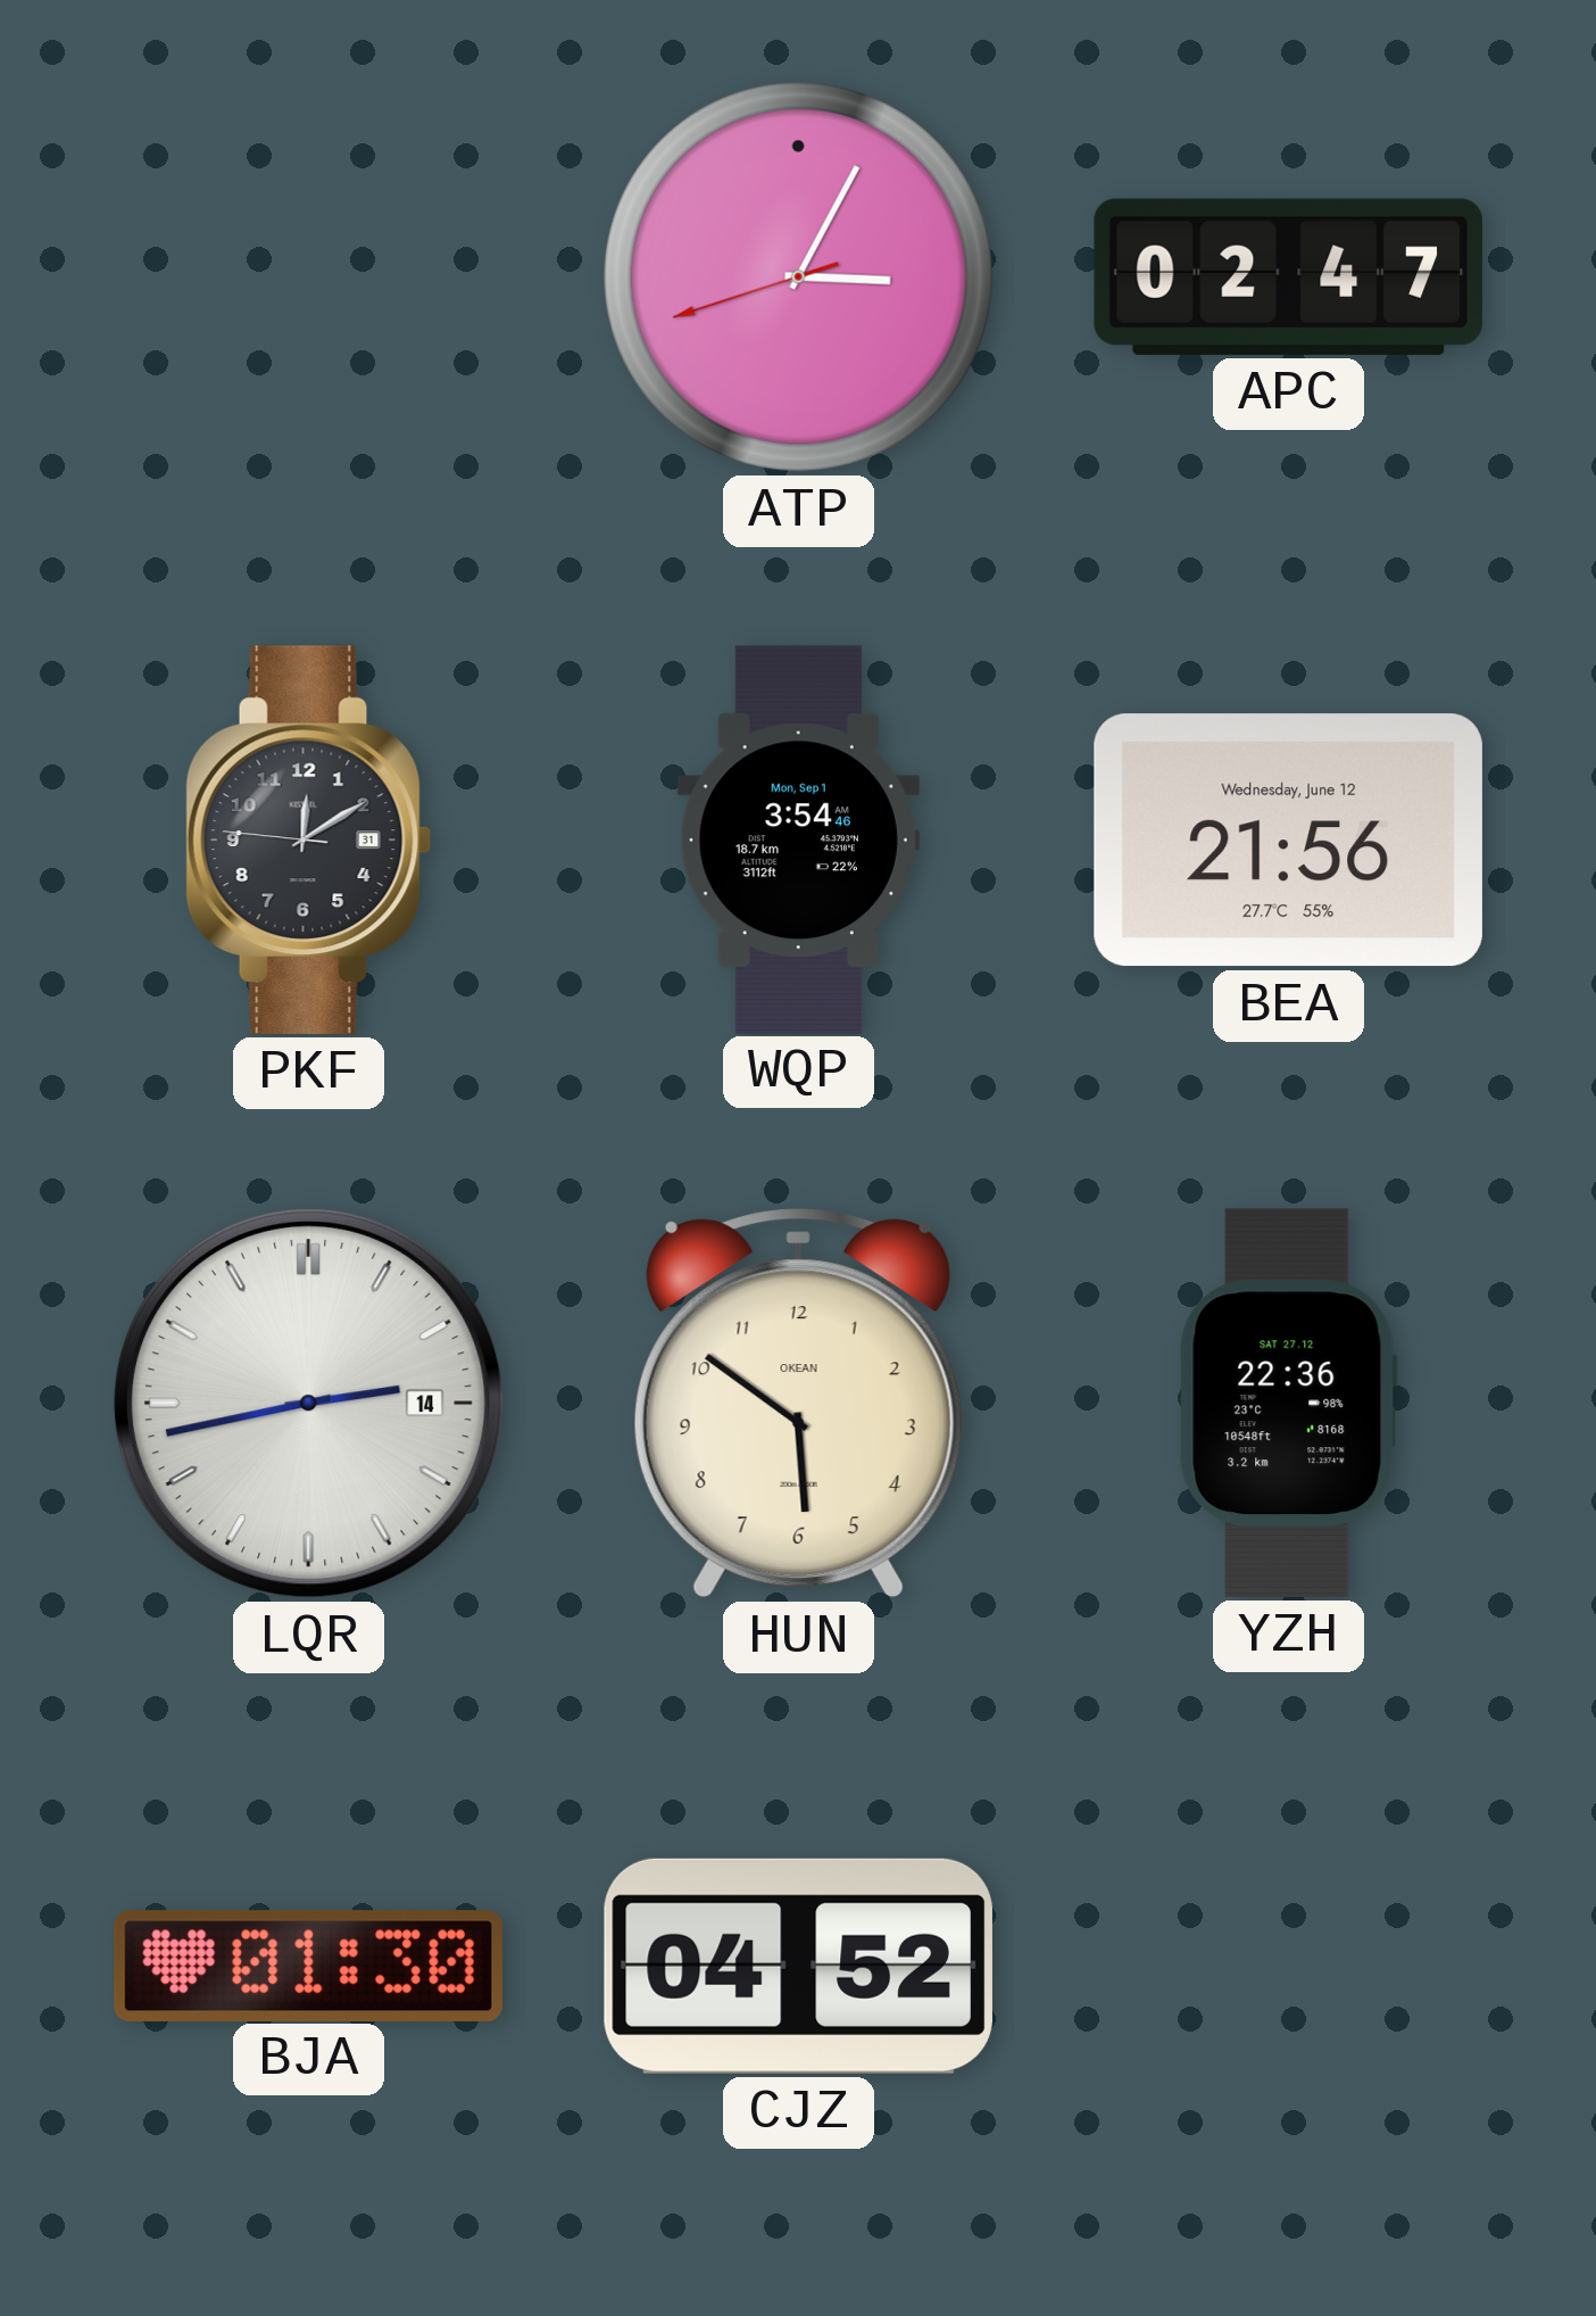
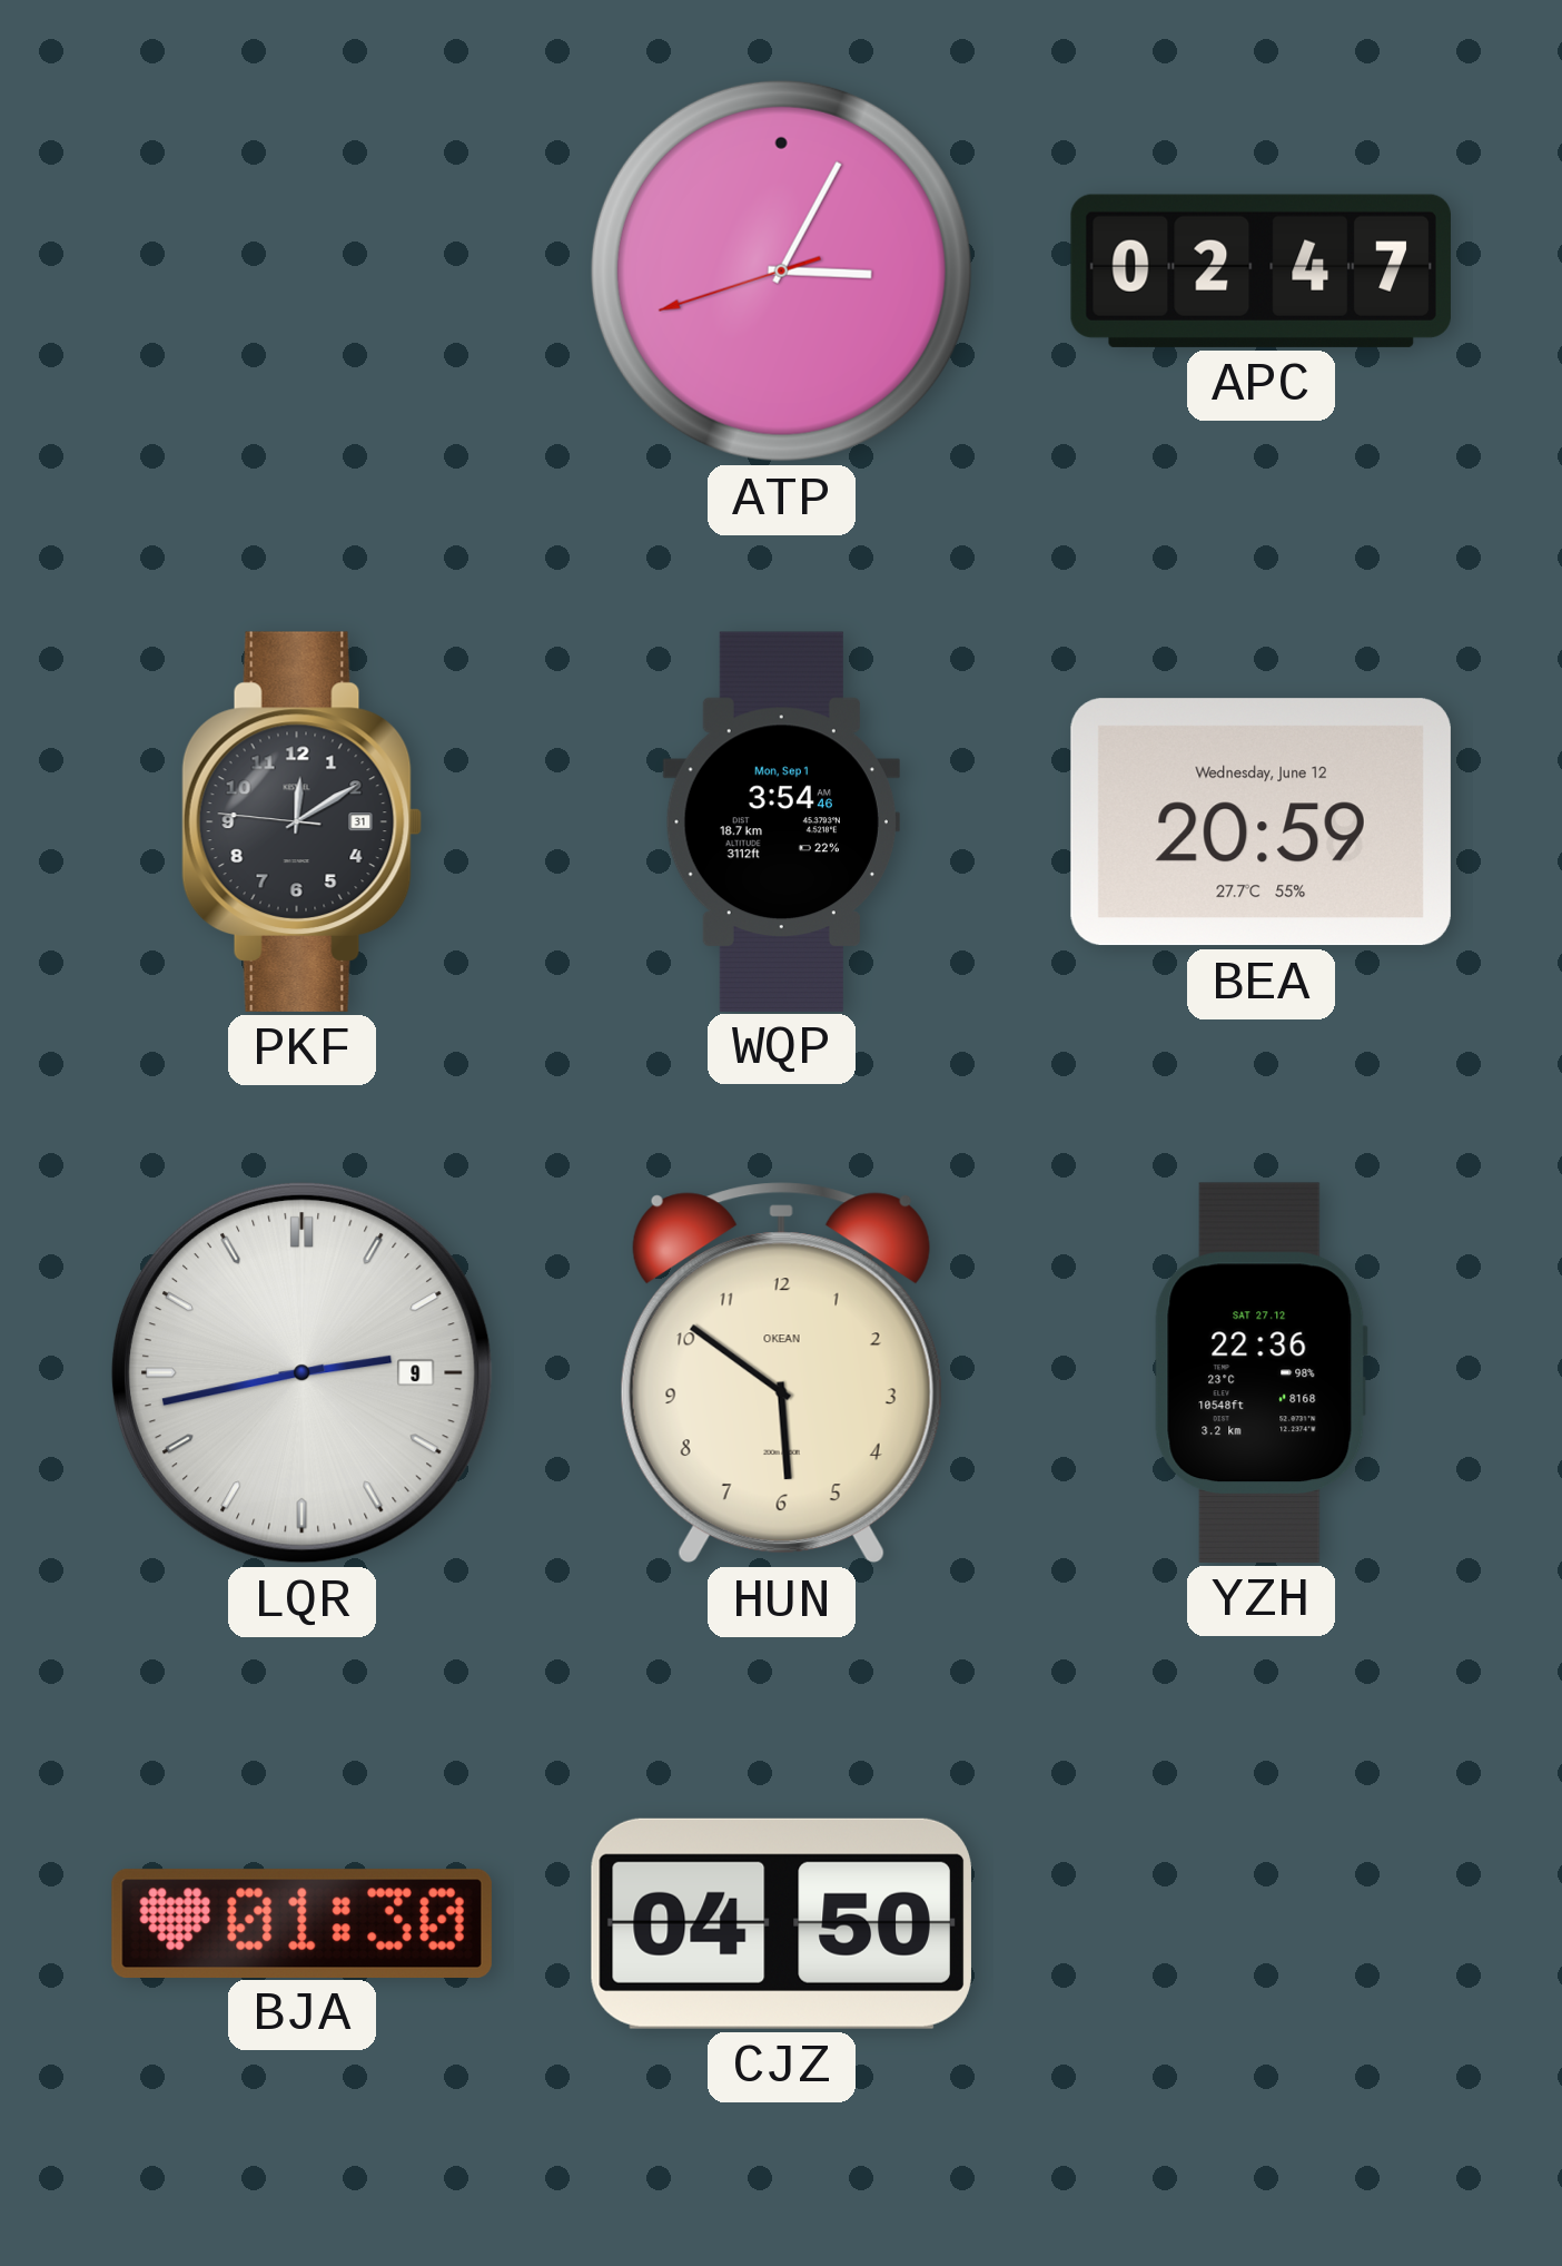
BEA: 21:56 -> 20:59 (1261, 822)
LQR date: 14 -> 9 (301, 1372)
CJZ: 04:52 -> 04:50 (781, 1923)
